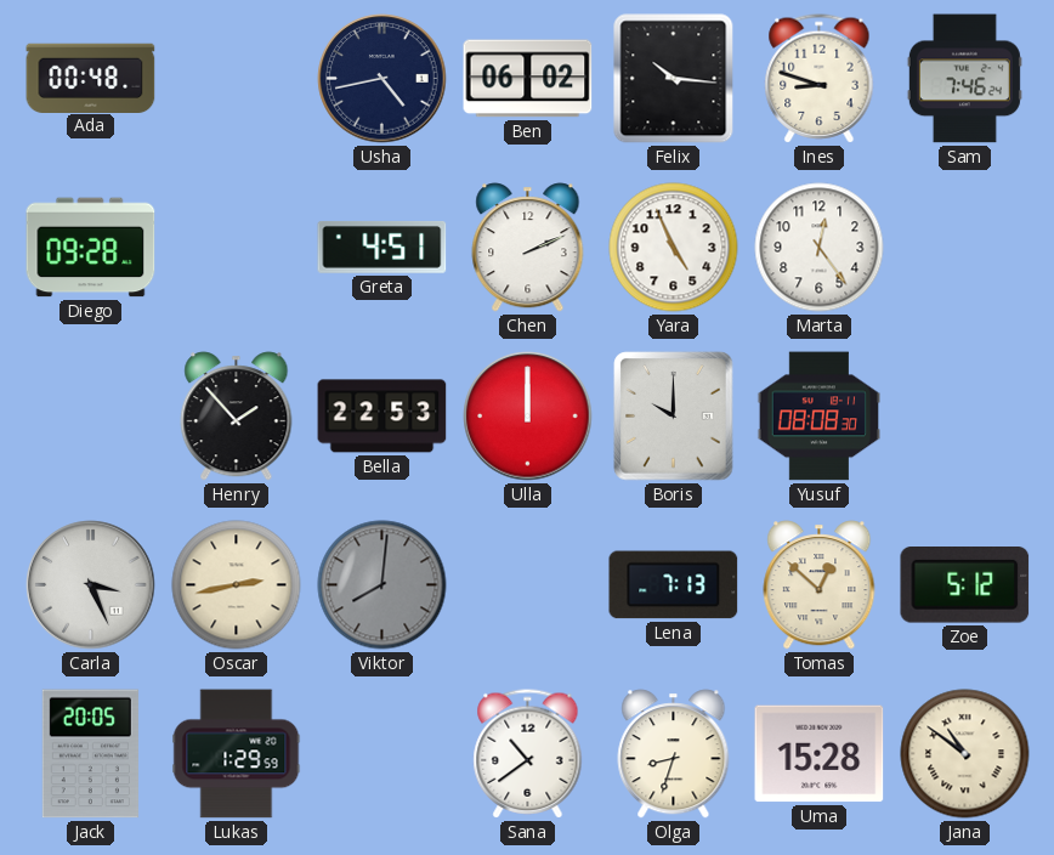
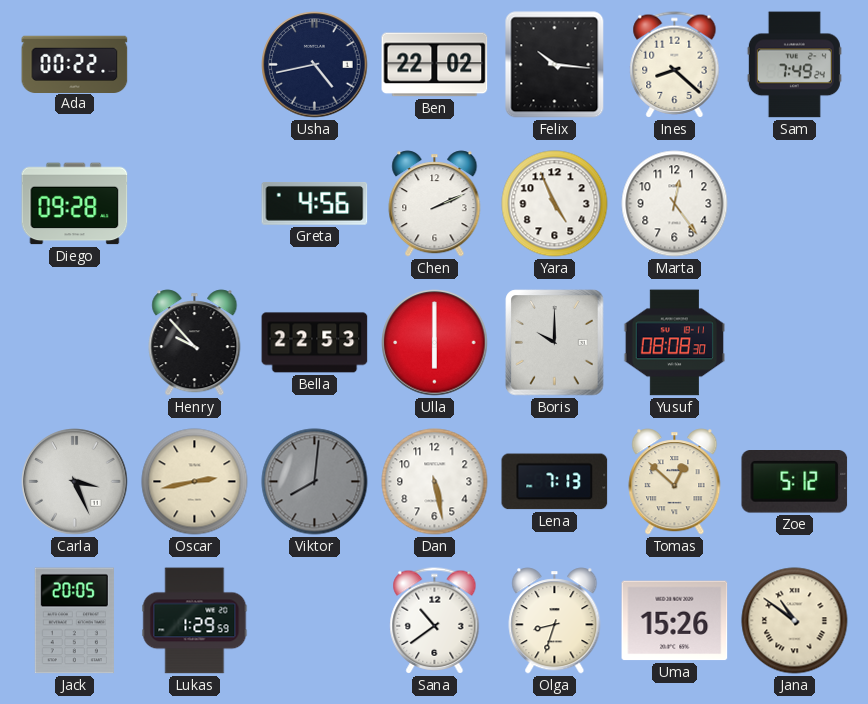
Ada: 00:48 -> 00:22 (75, 64)
Ben: 06:02 -> 22:02 (435, 65)
Ines: 8:48 -> 8:22 (675, 65)
Sam: 7:46 -> 7:49 (794, 65)
Greta: 4:51 -> 4:56 (315, 204)
Henry: 1:53 -> 9:53 (195, 343)
Ulla: 12:00 -> 6:00 (435, 343)
Dan: none -> 5:28 (435, 482)
Uma: 15:28 -> 15:26 (675, 621)
